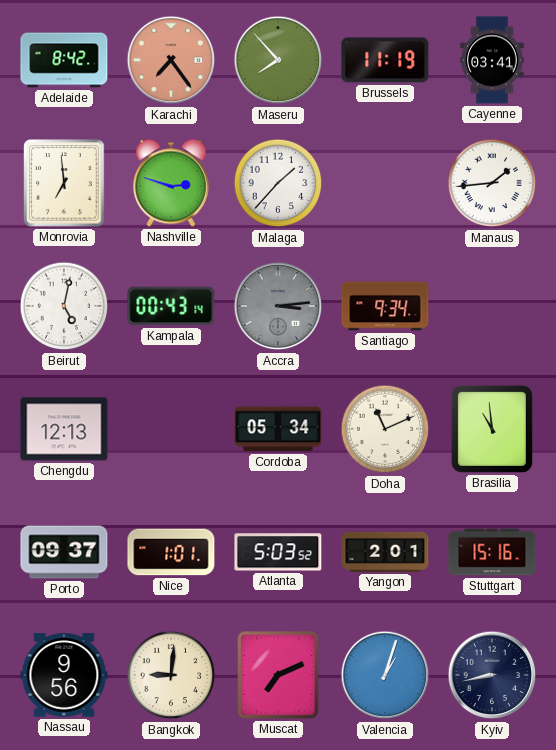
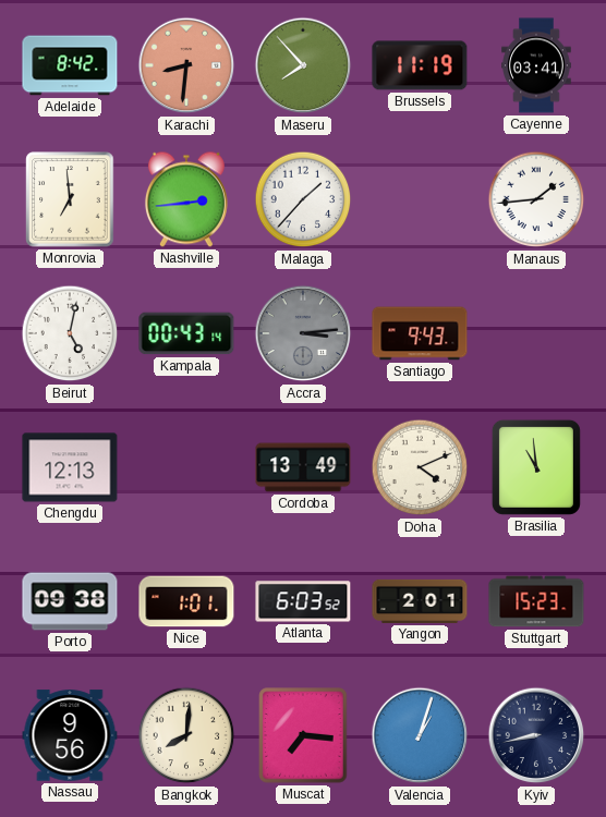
Karachi: 7:24 -> 8:31 (186, 65)
Nashville: 2:48 -> 2:44 (186, 199)
Santiago: 9:34 -> 9:43 (420, 333)
Cordoba: 05:34 -> 13:49 (303, 467)
Doha: 11:11 -> 4:11 (420, 467)
Porto: 09:37 -> 09:38 (70, 601)
Atlanta: 5:03 -> 6:03 (303, 601)
Stuttgart: 15:16 -> 15:23 (536, 601)
Bangkok: 9:01 -> 8:01 (186, 735)
Muscat: 7:11 -> 7:16 (303, 735)
